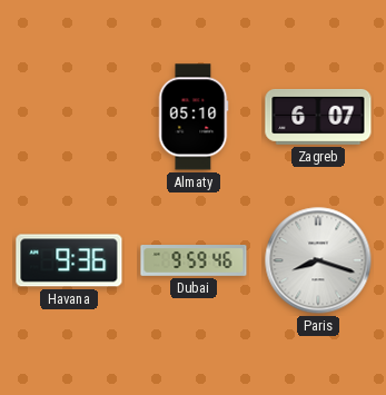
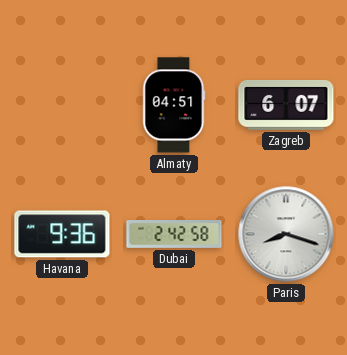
Almaty: 05:10 -> 04:51 (174, 105)
Dubai: 9:59 -> 2:42 (174, 235)
